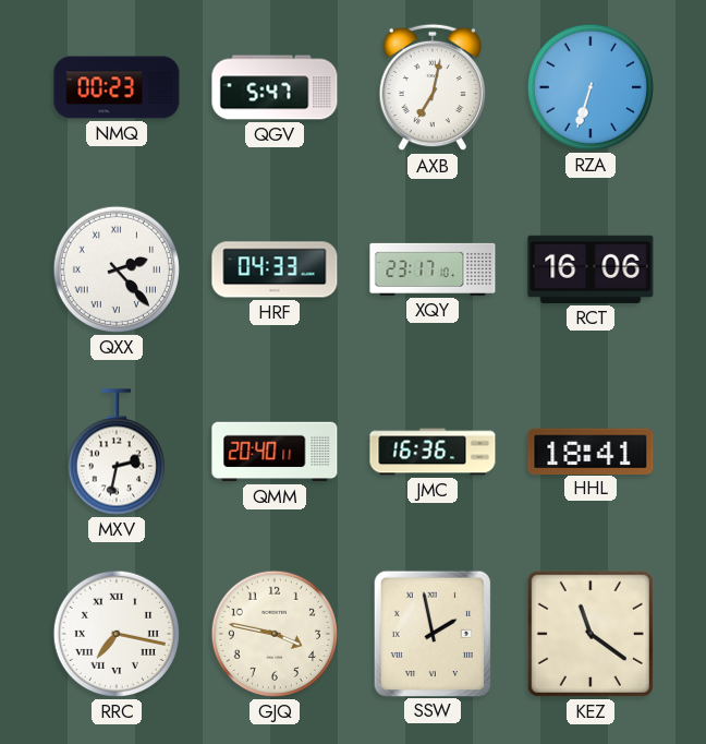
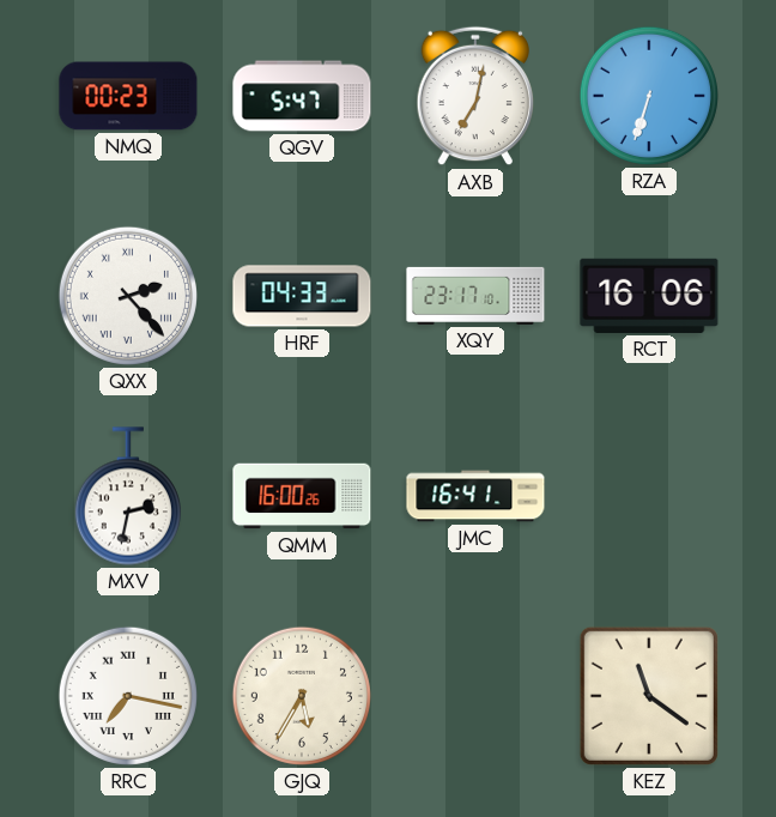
QMM: 20:40 -> 16:00 (302, 496)
JMC: 16:36 -> 16:41 (475, 496)
HHL: 18:41 -> none (591, 451)
GJQ: 3:47 -> 5:35 (302, 696)
SSW: 1:58 -> none (431, 633)
